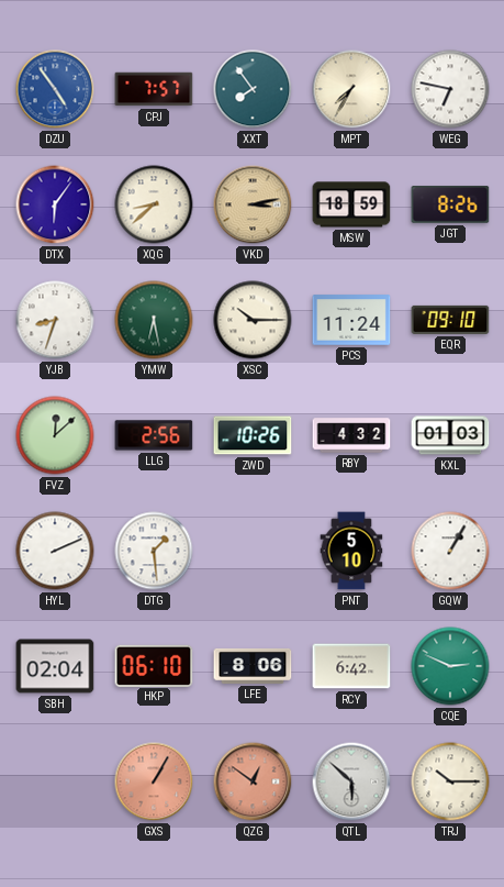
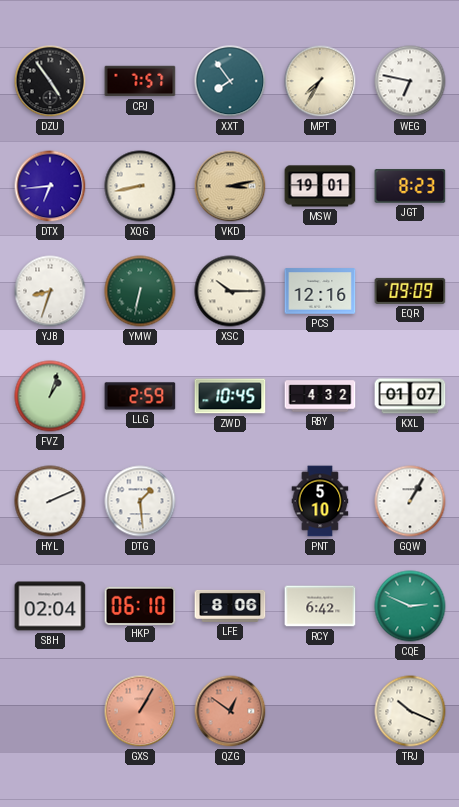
DZU dial: blue -> black (50, 81)
DTX: 6:06 -> 6:44 (50, 186)
XQG: 8:38 -> 8:43 (140, 186)
MSW: 18:59 -> 19:01 (320, 186)
JGT: 8:26 -> 8:23 (410, 186)
YMW: 6:28 -> 6:32 (140, 291)
PCS: 11:24 -> 12:16 (320, 291)
EQR: 09:10 -> 09:09 (410, 291)
FVZ: 12:08 -> 1:03 (50, 396)
LLG: 2:56 -> 2:59 (140, 396)
ZWD: 10:26 -> 10:45 (230, 396)
KXL: 01:03 -> 01:07 (410, 396)
QTL: 5:52 -> none (351, 781)
TRJ: 10:15 -> 10:19 (410, 711)
